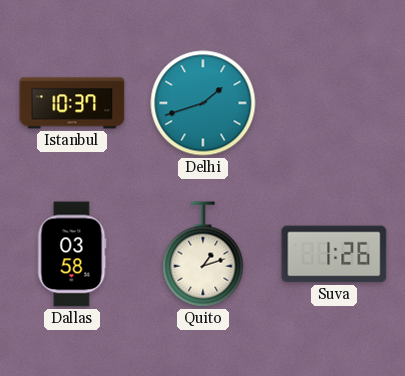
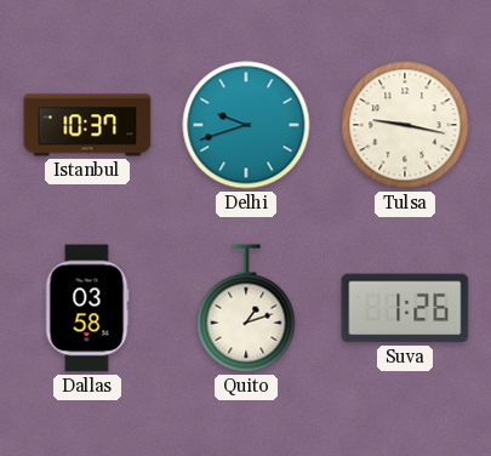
Delhi: 1:42 -> 9:42 (246, 125)
Tulsa: none -> 9:17 (405, 125)
